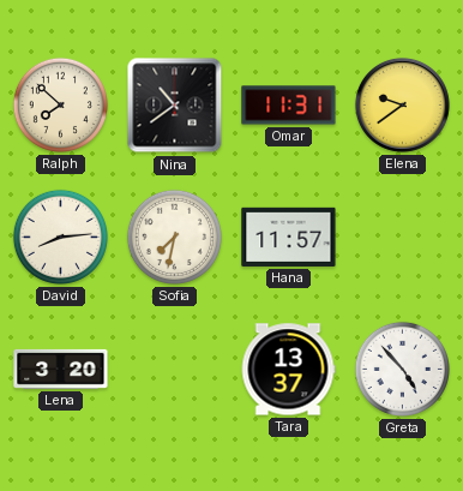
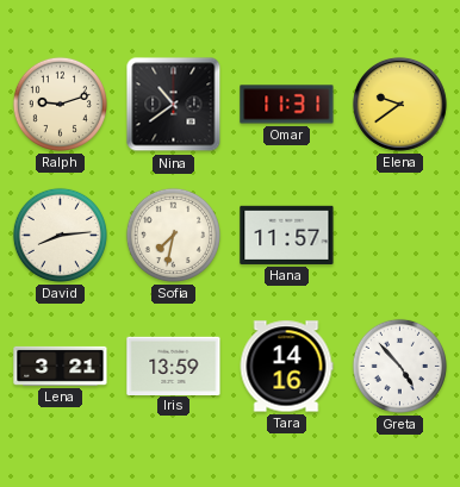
Ralph: 7:52 -> 9:12 (60, 104)
Lena: 3:20 -> 3:21 (61, 366)
Iris: none -> 13:59 (174, 366)
Tara: 13:37 -> 14:16 (286, 367)
